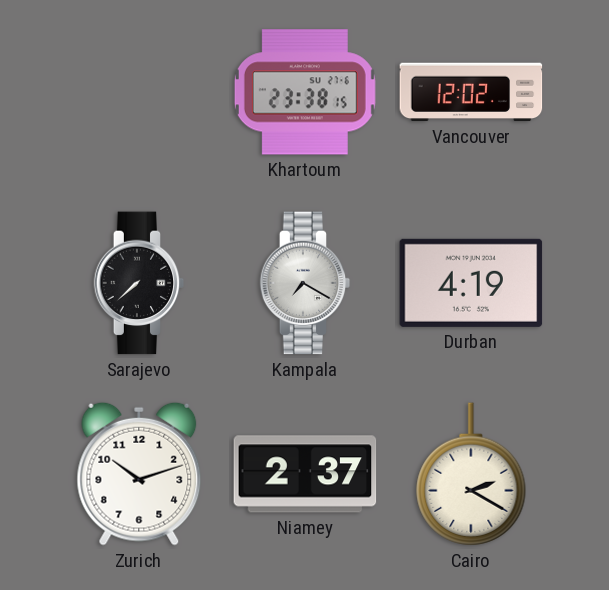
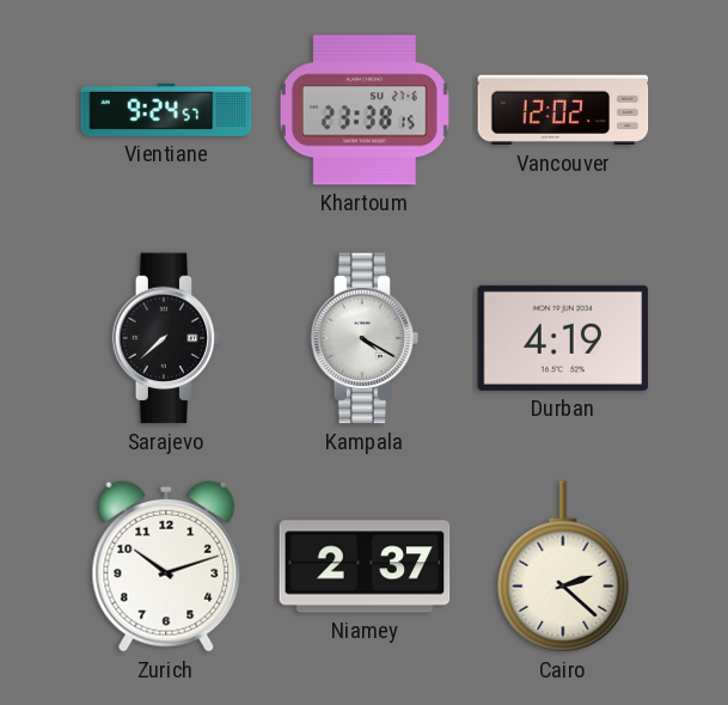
Vientiane: none -> 9:24 (166, 110)
Kampala: 7:20 -> 4:20 (365, 338)
Cairo: 2:20 -> 2:22 (563, 566)
